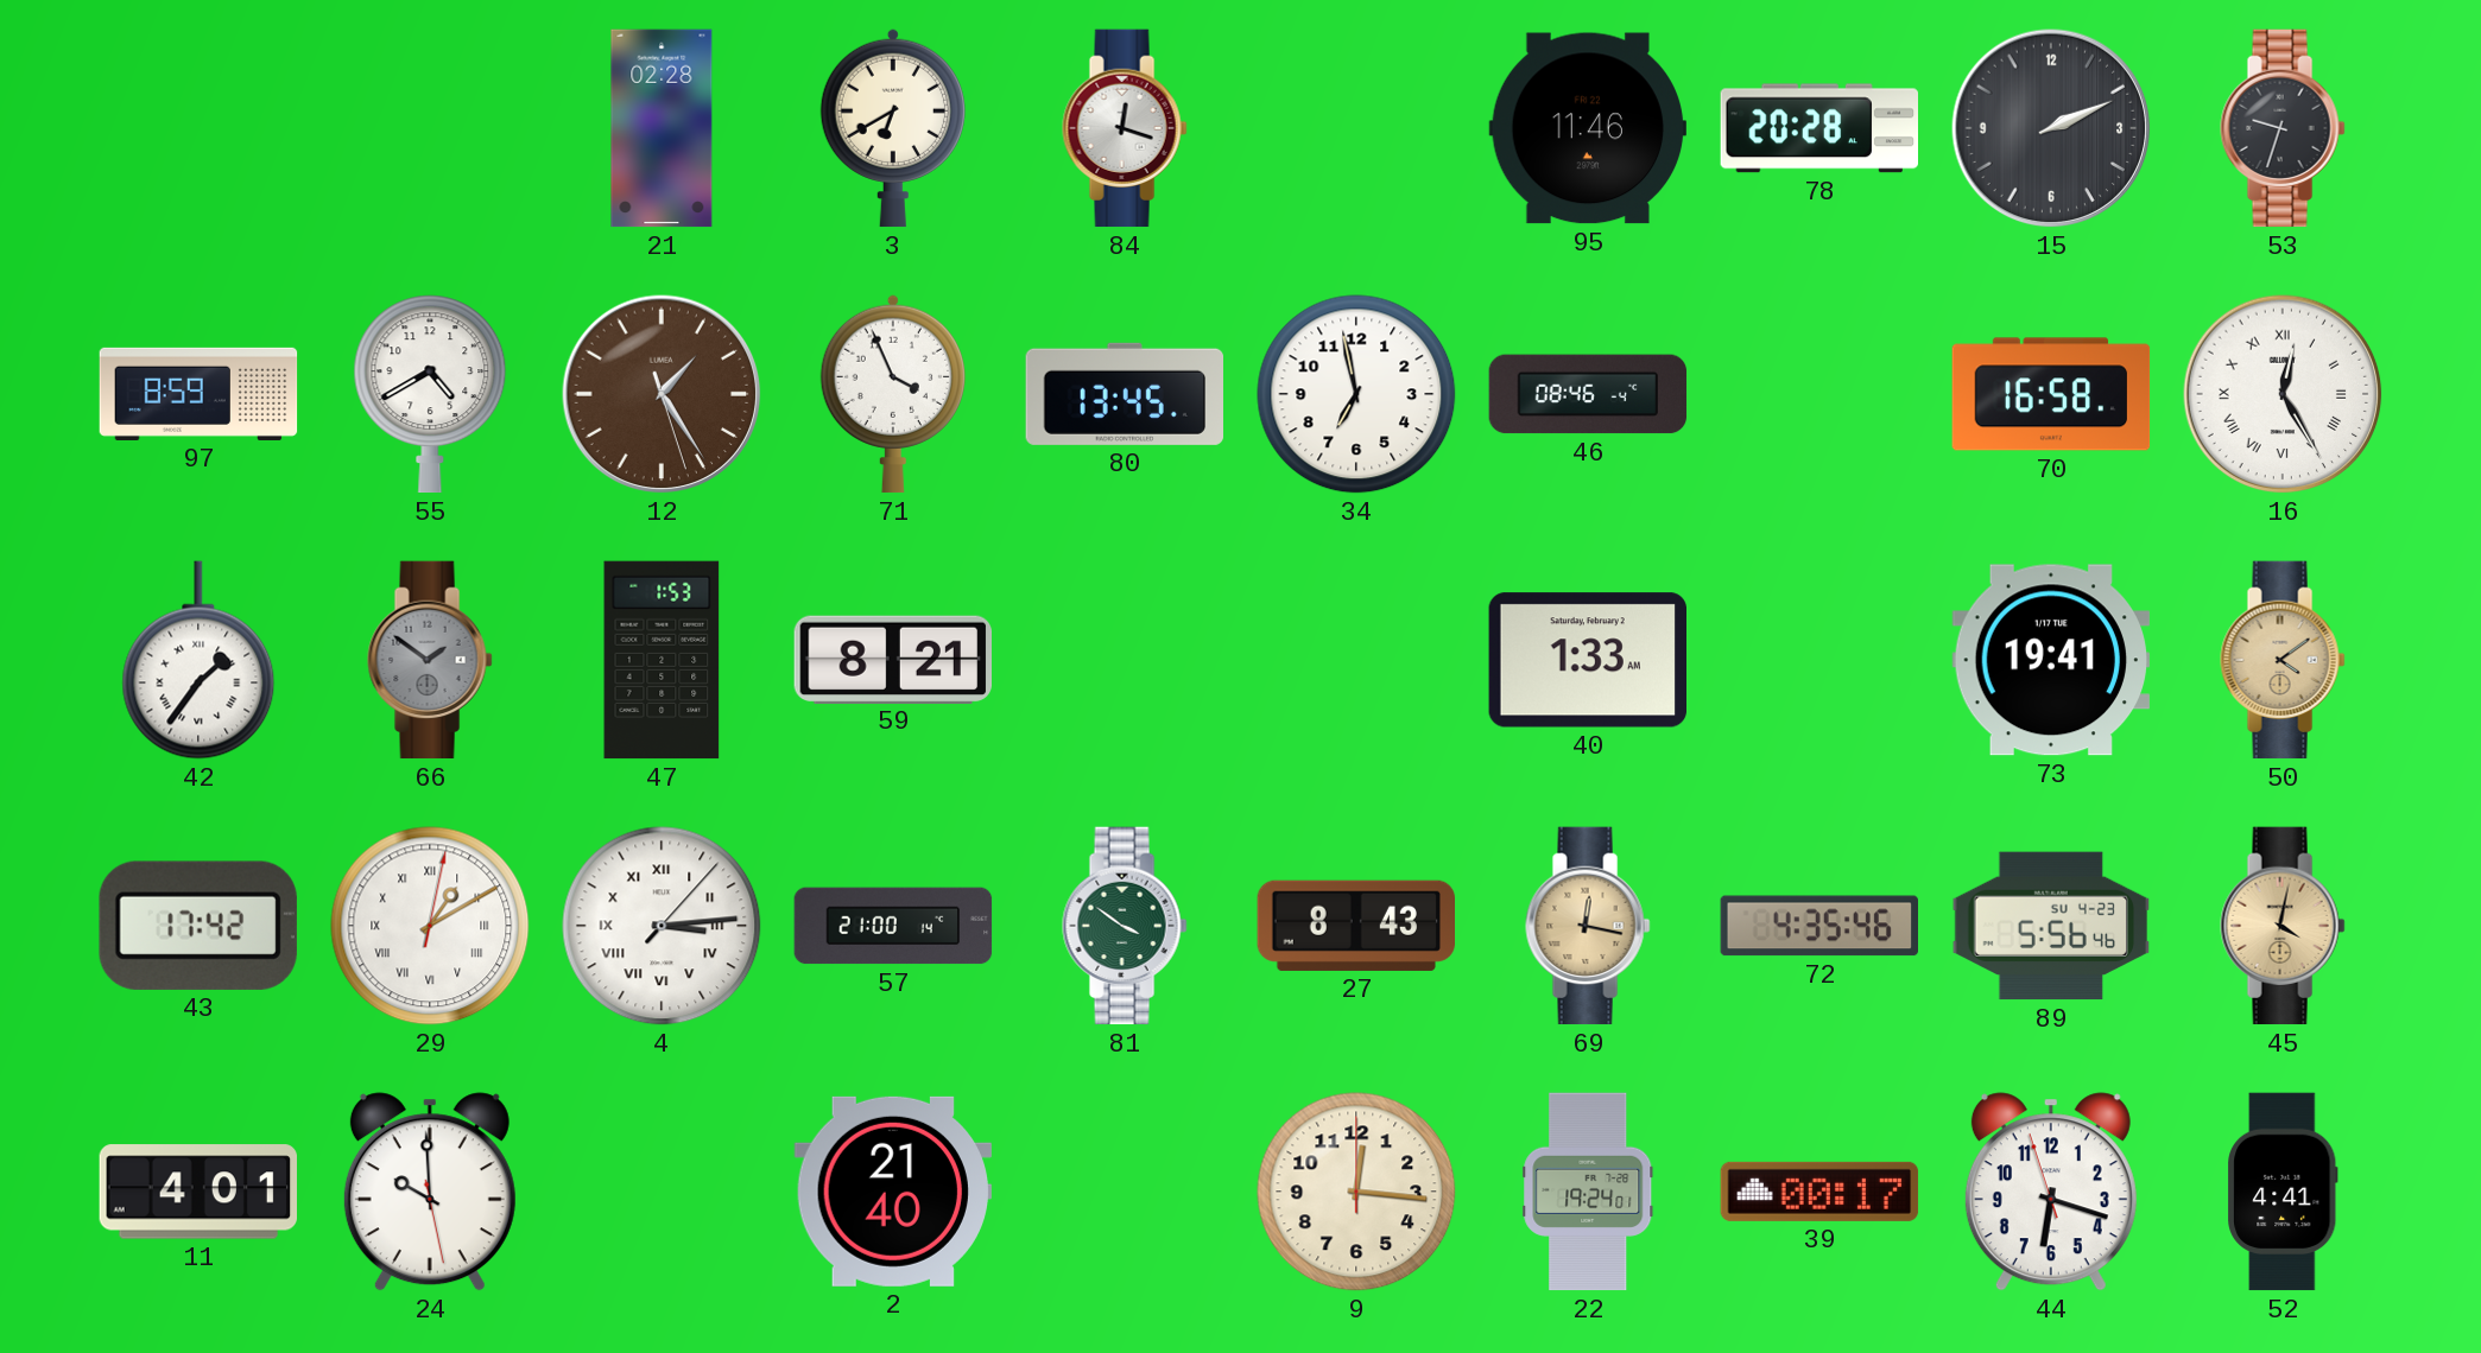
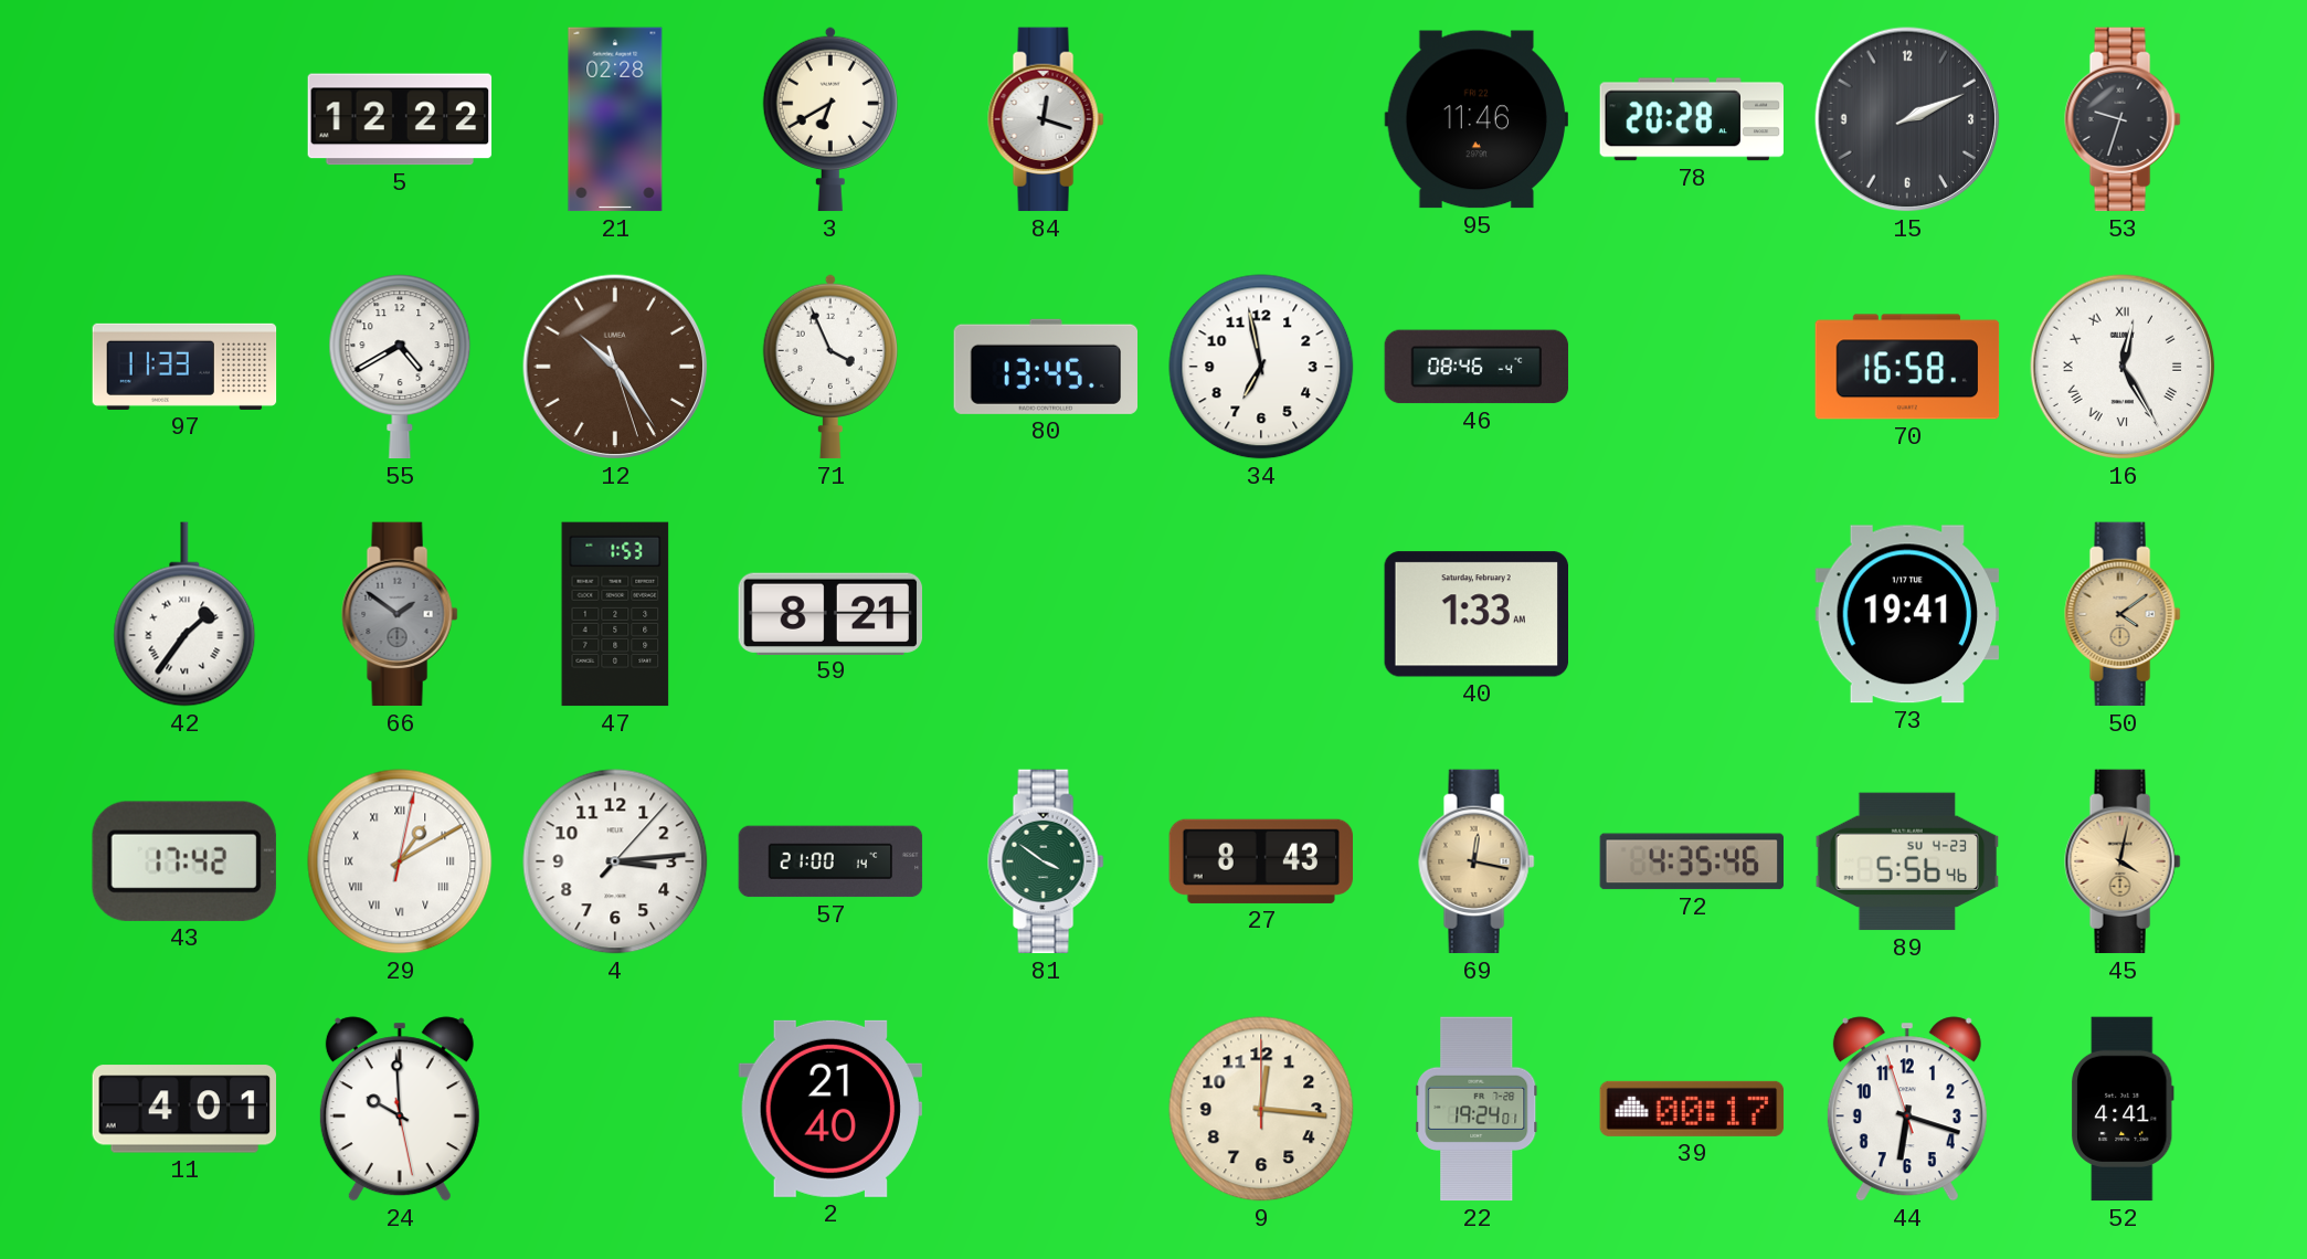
5: none -> 12:22 (400, 119)
97: 8:59 -> 11:33 (184, 367)
12: 1:24 -> 10:24 (615, 367)
4 numerals: Roman -> Arabic (615, 861)
